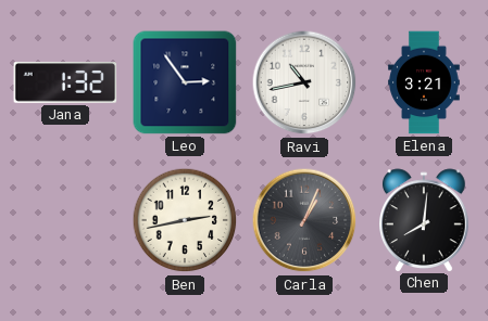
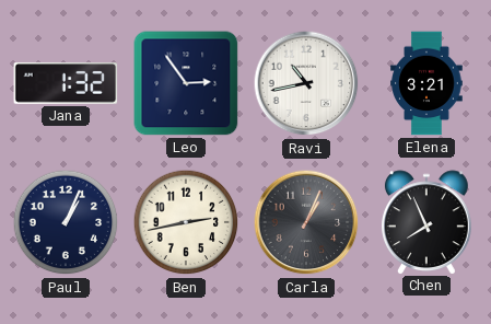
Paul: none -> 1:04 (66, 222)
Chen: 8:01 -> 7:56 (428, 222)
